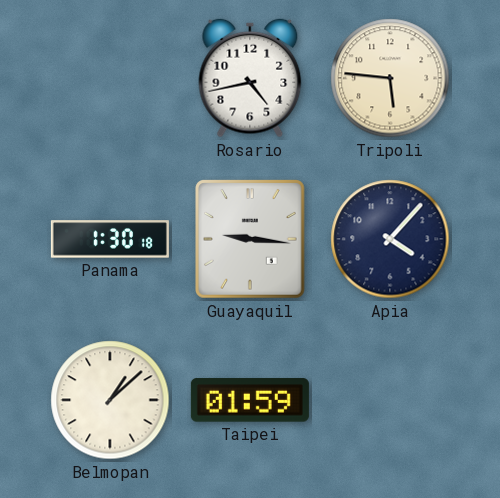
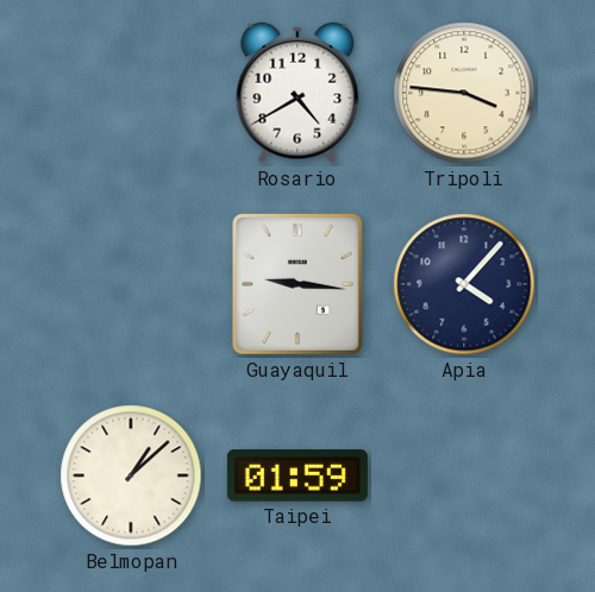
Rosario: 4:43 -> 4:40 (297, 93)
Tripoli: 5:46 -> 3:46 (464, 93)
Panama: 1:30 -> none (110, 239)
